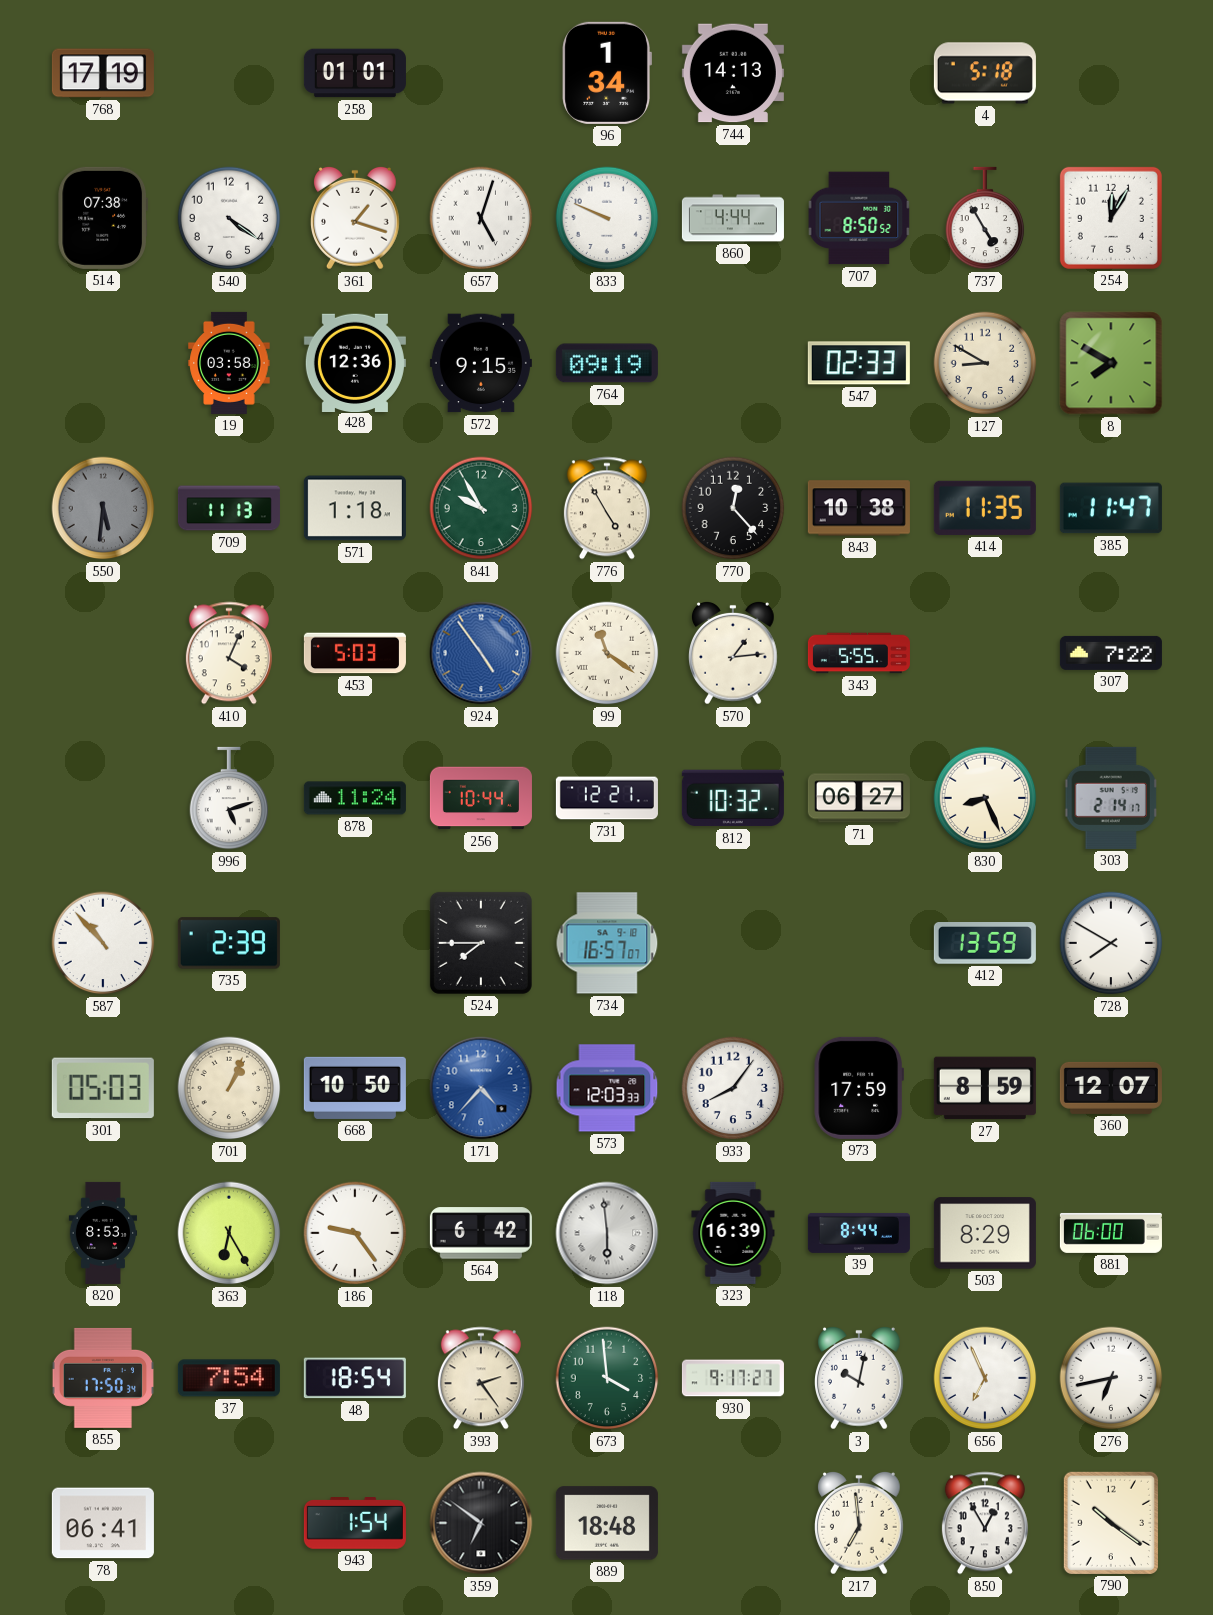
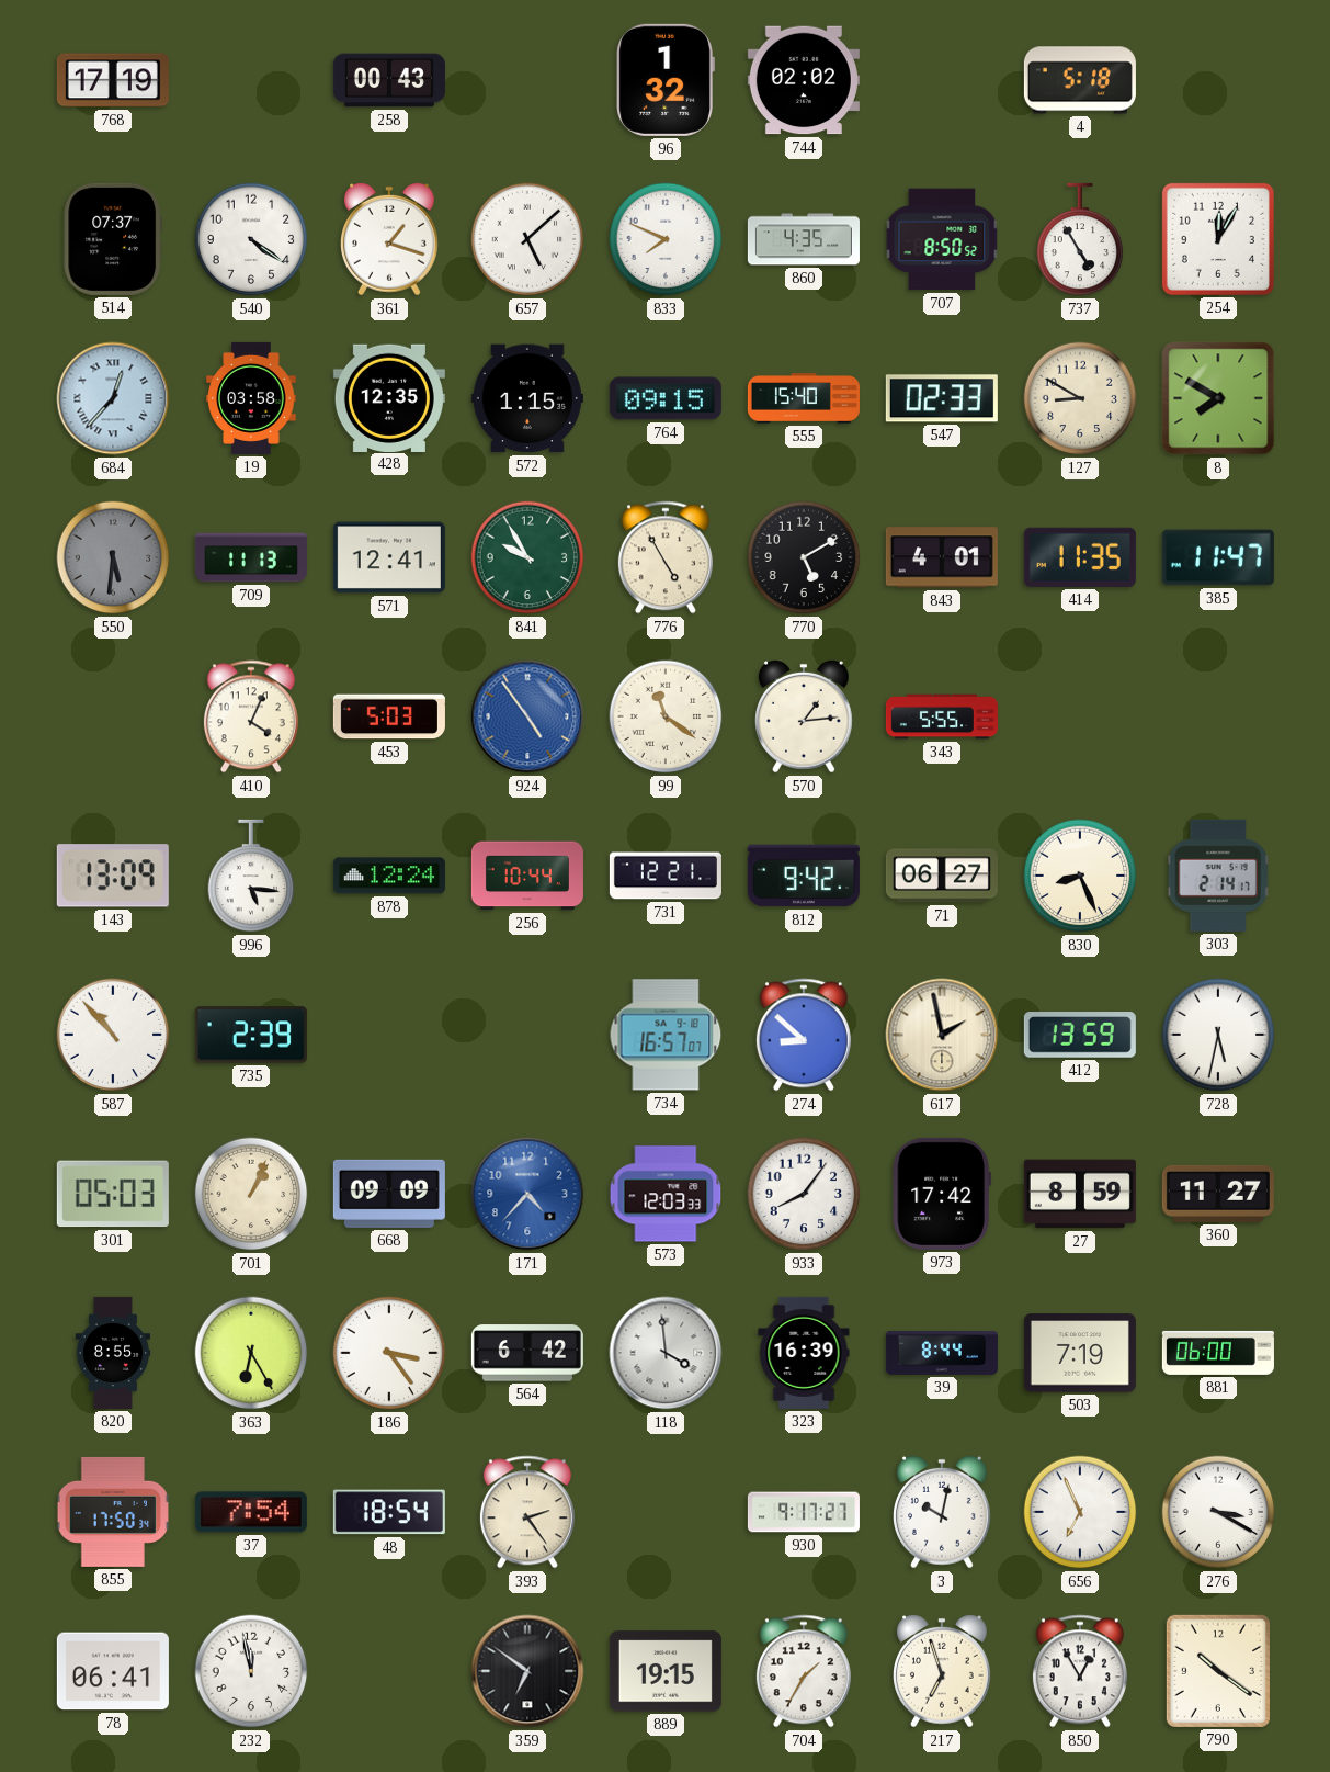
258: 01:01 -> 00:43 (389, 80)
96: 1:34 -> 1:32 (666, 80)
744: 14:13 -> 02:02 (804, 80)
514: 07:38 -> 07:37 (113, 239)
657: 5:03 -> 5:08 (527, 239)
833: 9:49 -> 7:49 (666, 239)
860: 4:44 -> 4:35 (804, 239)
684: none -> 12:37 (113, 398)
428: 12:36 -> 12:35 (389, 397)
572: 9:15 -> 1:15 (527, 398)
764: 09:19 -> 09:15 (666, 398)
555: none -> 15:40 (804, 399)
571: 1:18 -> 12:41 (389, 557)
770: 12:23 -> 5:10 (804, 557)
843: 10:38 -> 4:01 (942, 557)
307: 7:22 -> none (1111, 653)
143: none -> 13:09 (113, 876)
996: 5:12 -> 5:16 (251, 876)
878: 11:24 -> 12:24 (389, 876)
812: 10:32 -> 9:42 (804, 876)
524: 7:45 -> none (481, 943)
274: none -> 8:52 (804, 1035)
617: none -> 1:58 (942, 1035)
728: 7:50 -> 5:32 (1218, 1035)
668: 10:50 -> 09:09 (389, 1194)
973: 17:59 -> 17:42 (942, 1194)
360: 12:07 -> 11:27 (1218, 1194)
820: 8:53 -> 8:55 (113, 1353)
186: 9:24 -> 3:24 (389, 1353)
118: 5:59 -> 3:59 (666, 1353)
503: 8:29 -> 7:19 (1080, 1353)
673: 3:59 -> none (607, 1378)
276: 6:43 -> 3:20 (1218, 1512)
232: none -> 11:58 (251, 1671)
943: 1:54 -> none (355, 1524)
889: 18:48 -> 19:15 (666, 1671)
704: none -> 1:35 (804, 1671)
217: 6:59 -> 6:57 (943, 1671)
